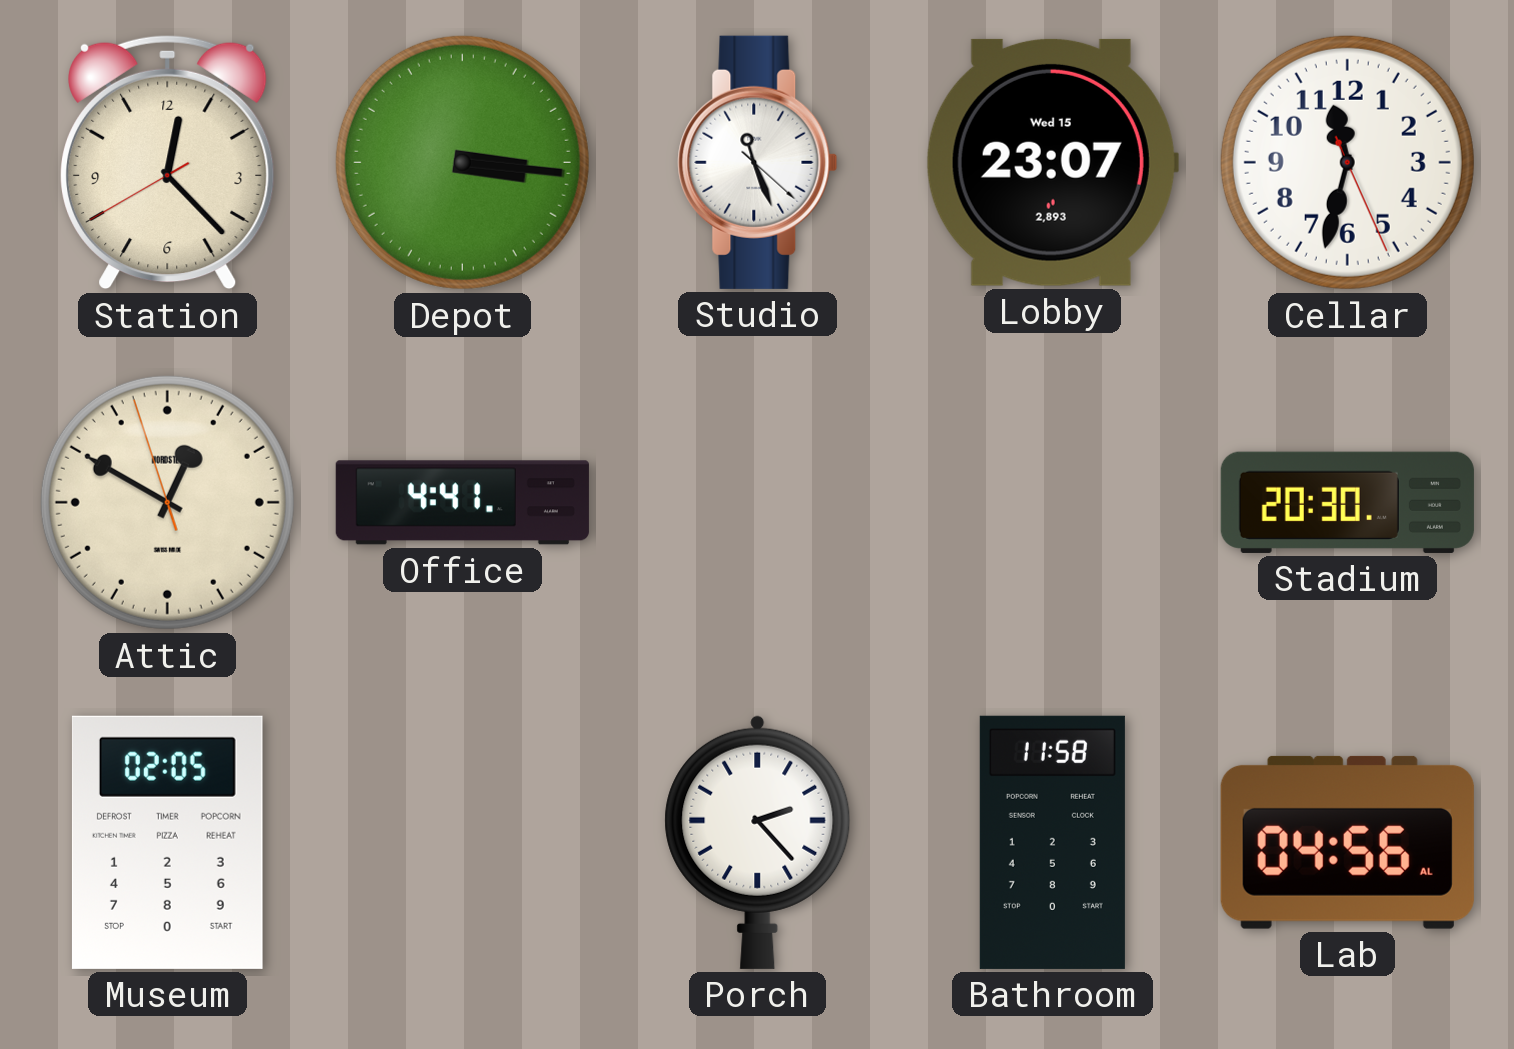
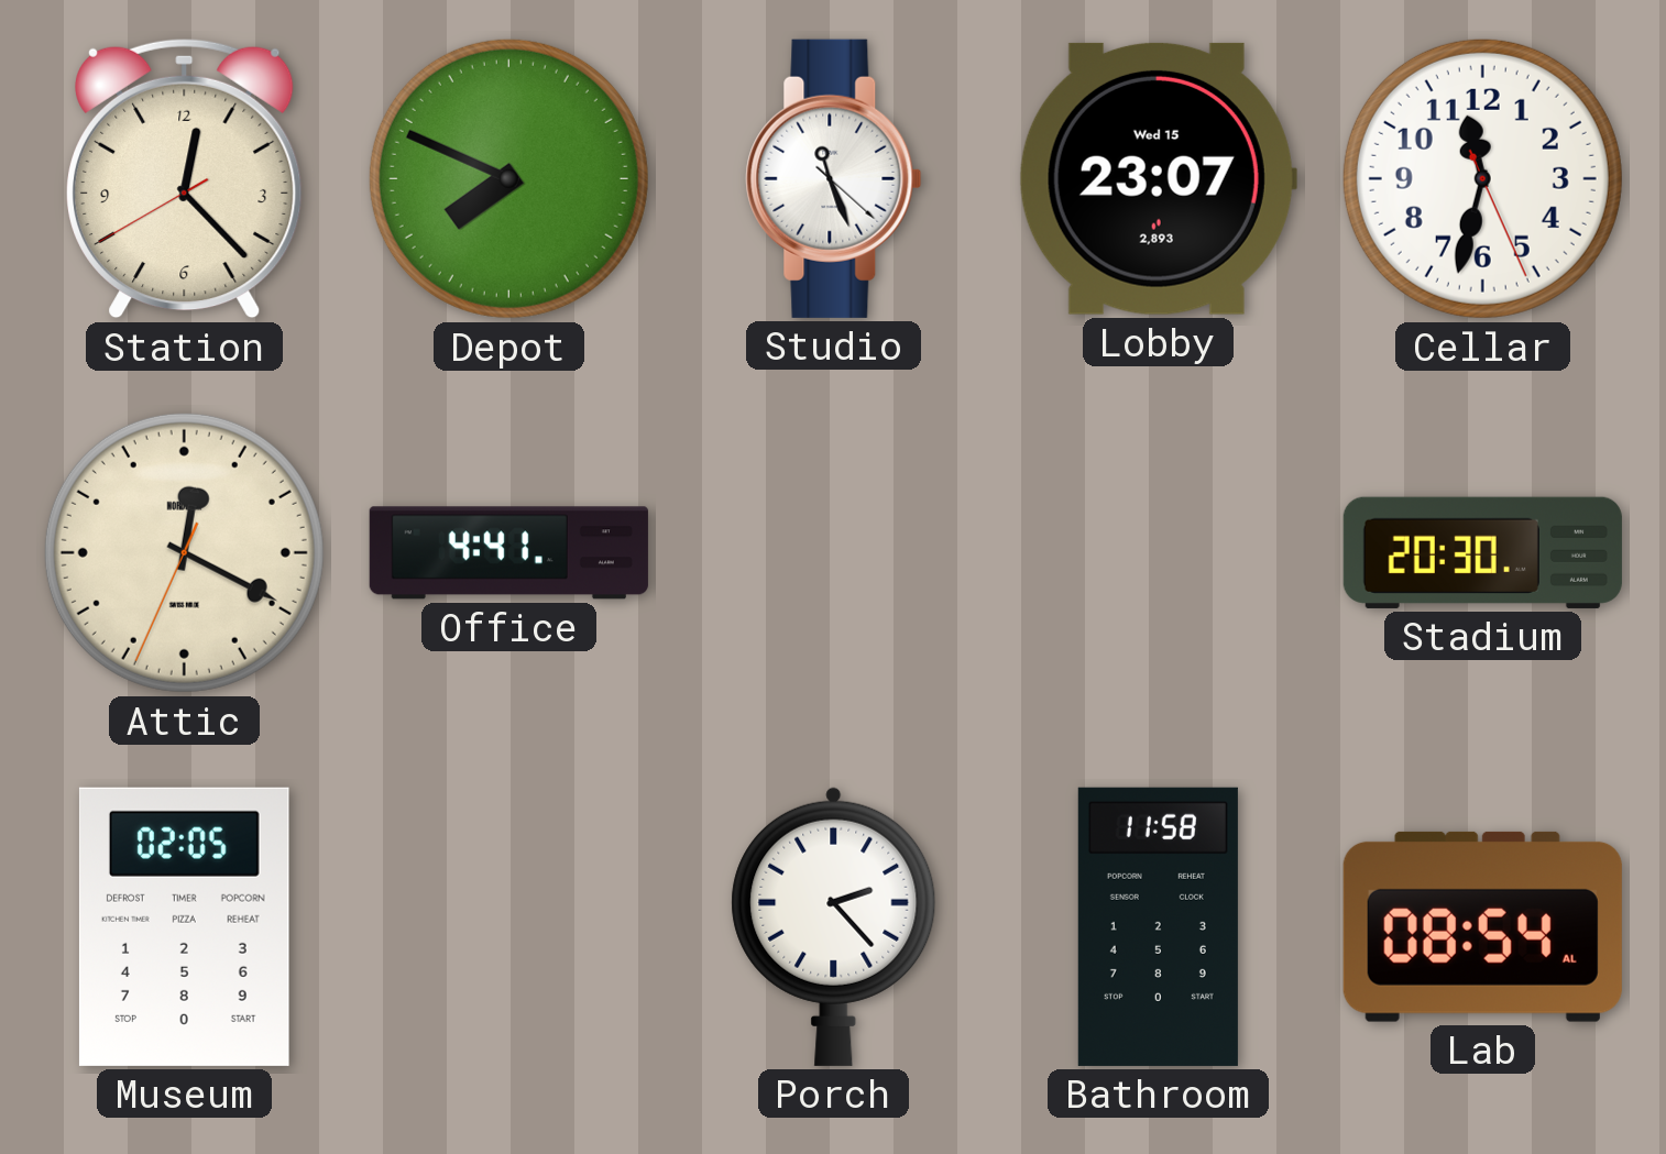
Depot: 3:16 -> 7:49 (508, 178)
Attic: 12:49 -> 12:19 (184, 552)
Lab: 04:56 -> 08:54 (1482, 926)
